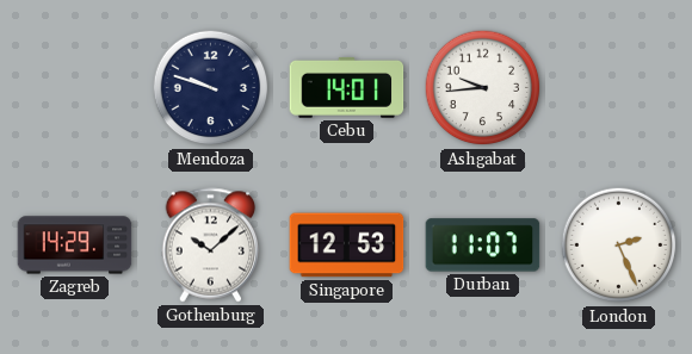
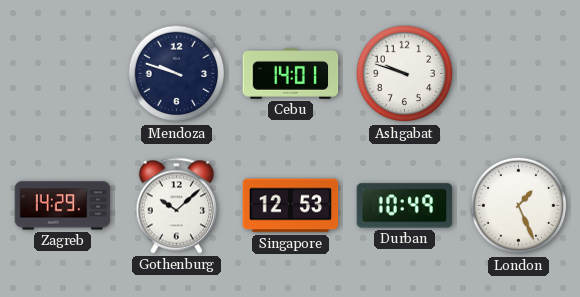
Ashgabat: 9:44 -> 9:48 (405, 74)
Durban: 11:07 -> 10:49 (405, 206)
London: 2:26 -> 1:26 (519, 206)
